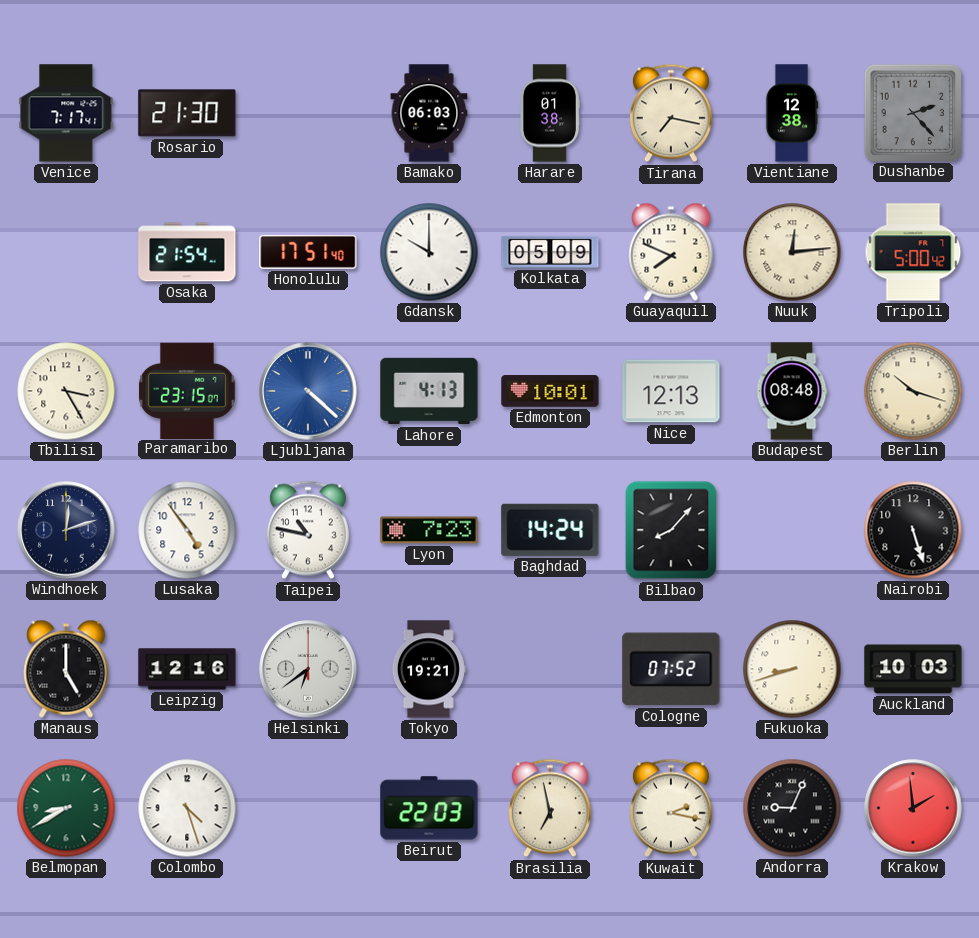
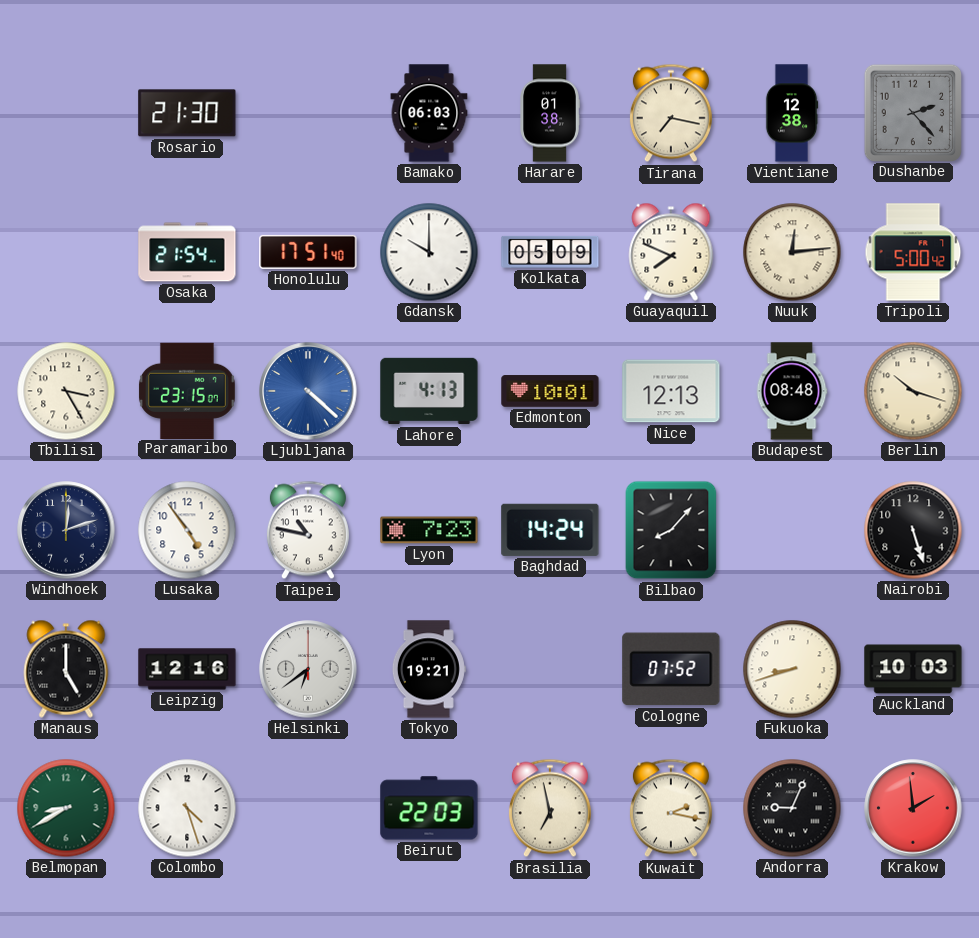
Venice: 7:17 -> none (66, 113)
